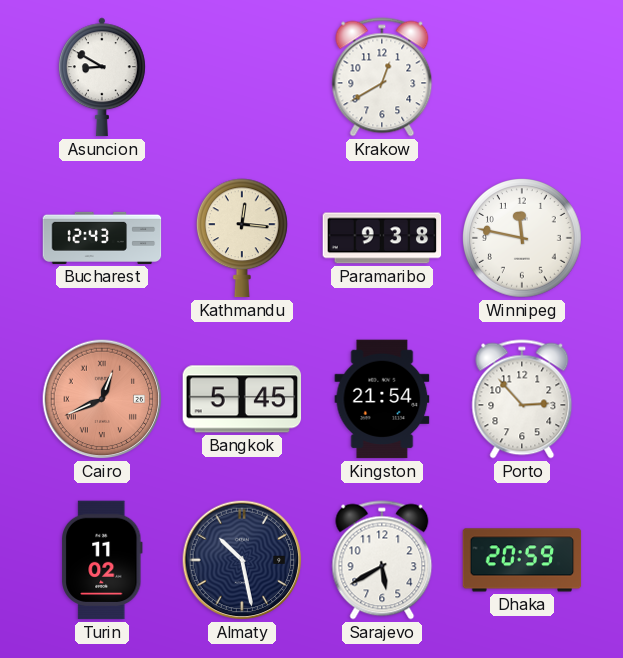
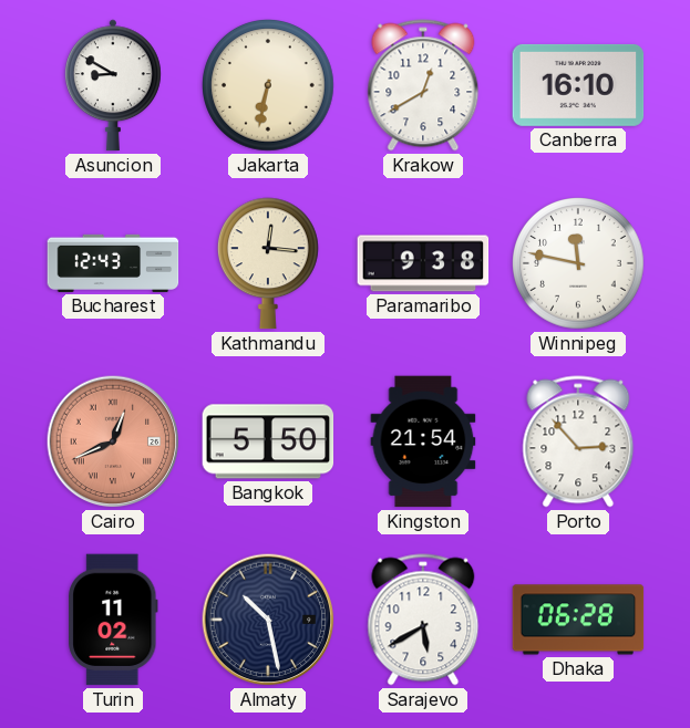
Jakarta: none -> 6:32 (269, 86)
Canberra: none -> 16:10 (578, 85)
Bangkok: 5:45 -> 5:50 (268, 441)
Dhaka: 20:59 -> 06:28 (578, 620)
